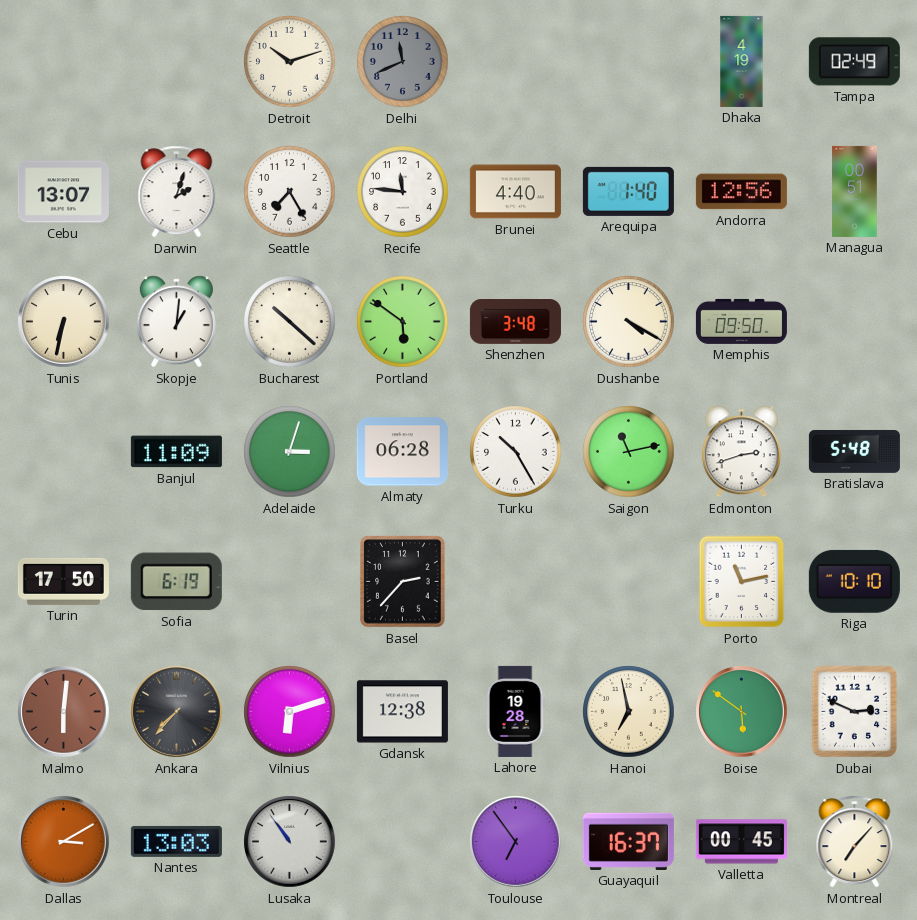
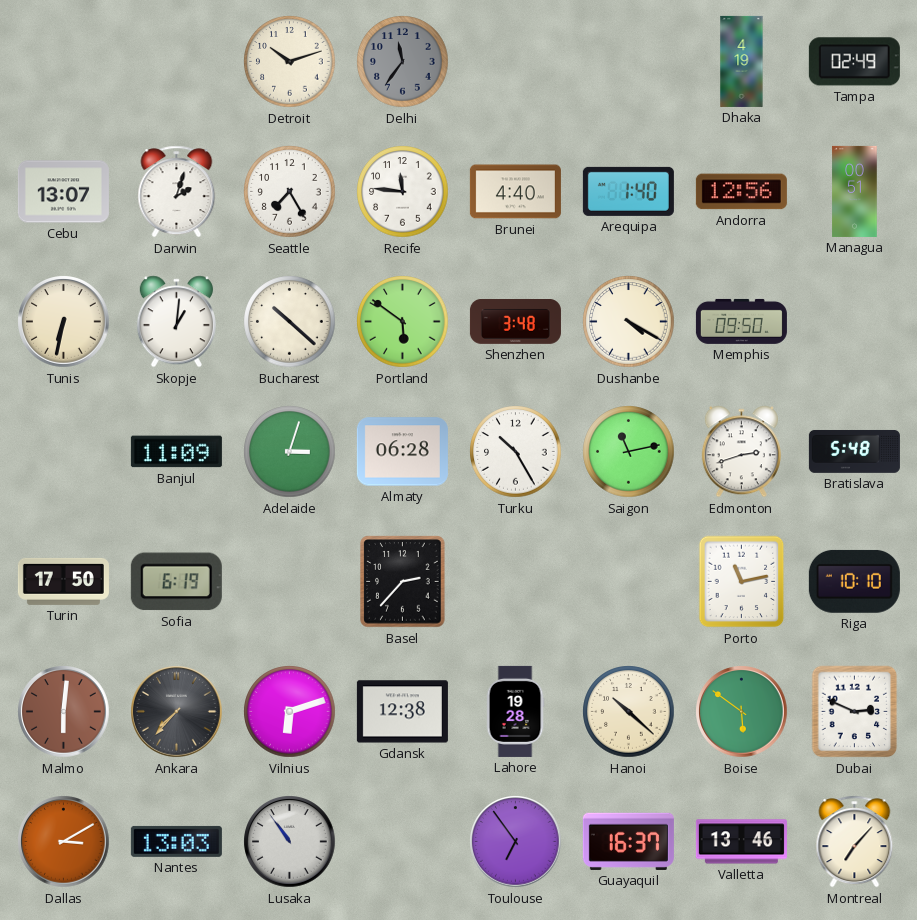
Delhi: 11:41 -> 11:36 (403, 62)
Hanoi: 6:58 -> 10:22 (629, 712)
Valletta: 00:45 -> 13:46 (741, 842)
